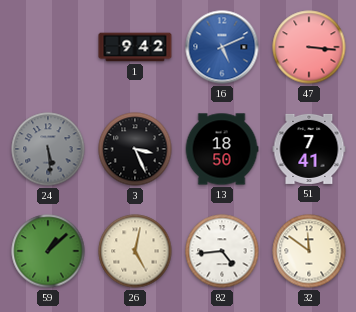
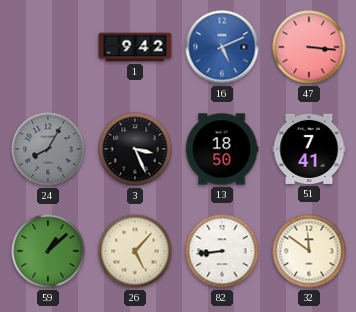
24: 5:29 -> 8:05 (48, 149)
26: 5:02 -> 5:07 (135, 251)
82: 4:44 -> 8:44 (222, 251)
